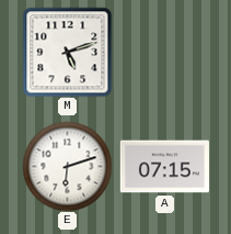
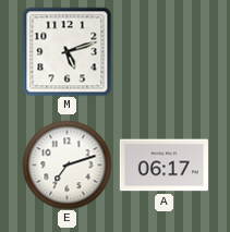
E: 6:12 -> 7:12 (66, 164)
A: 07:15 -> 06:17 (164, 166)
